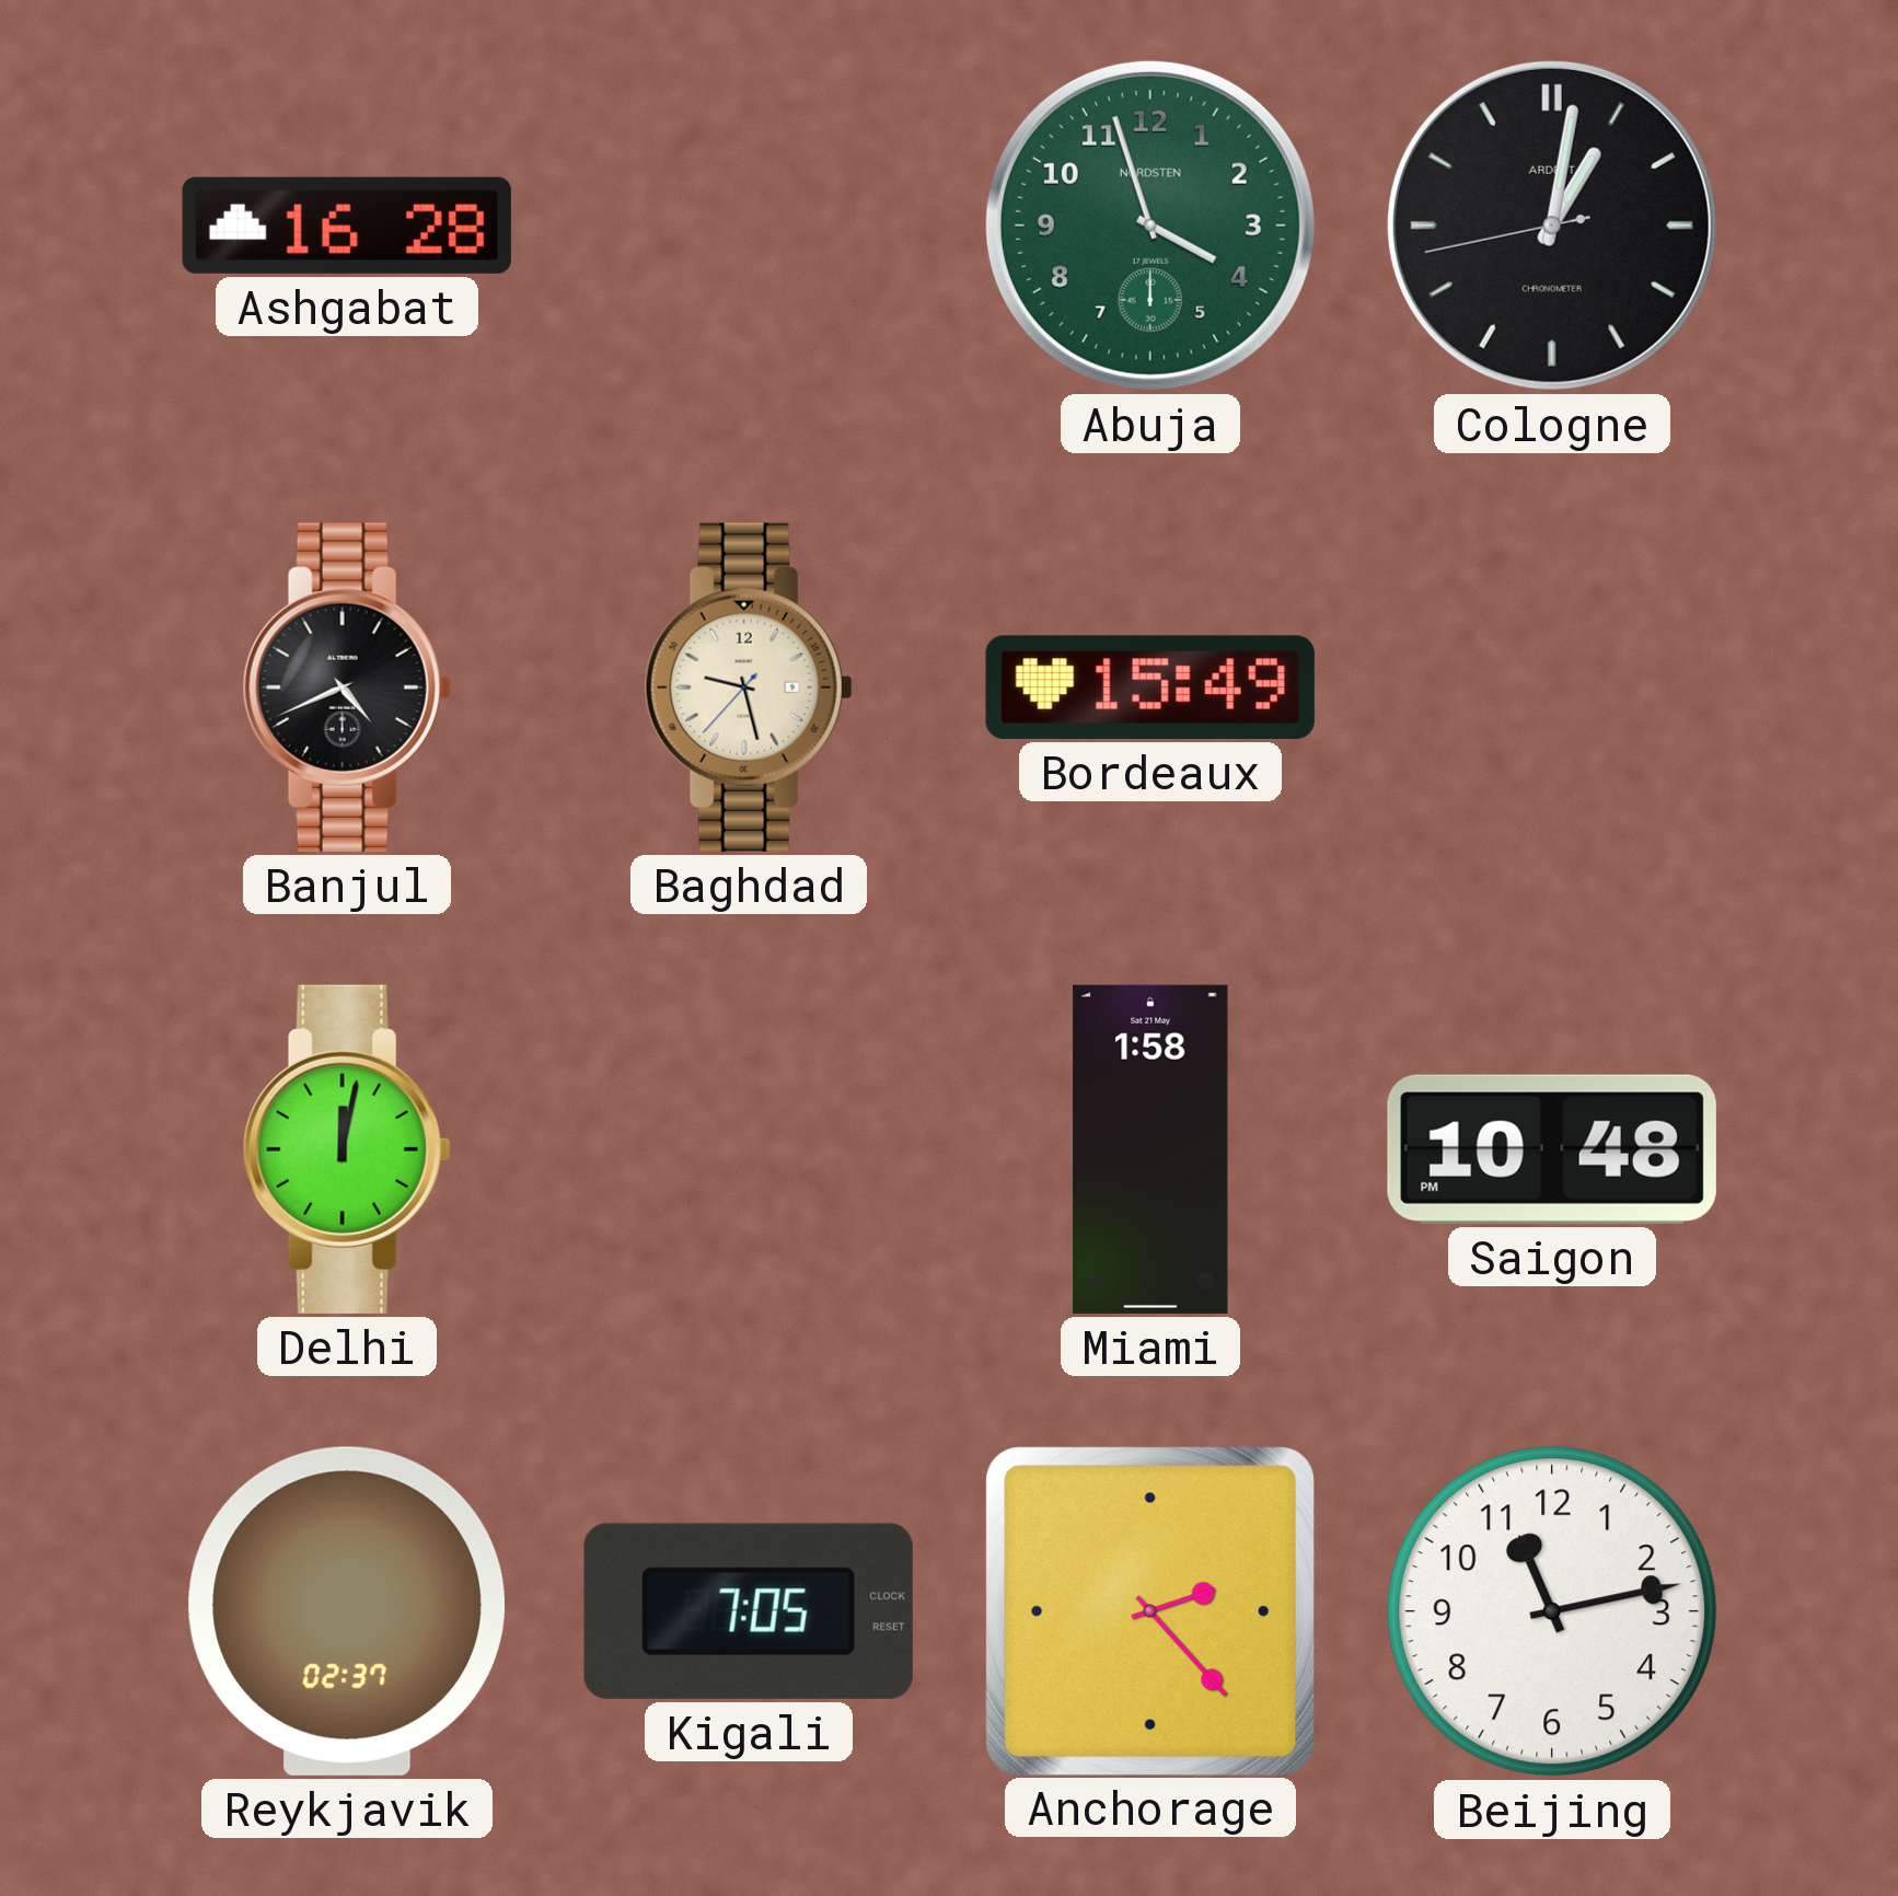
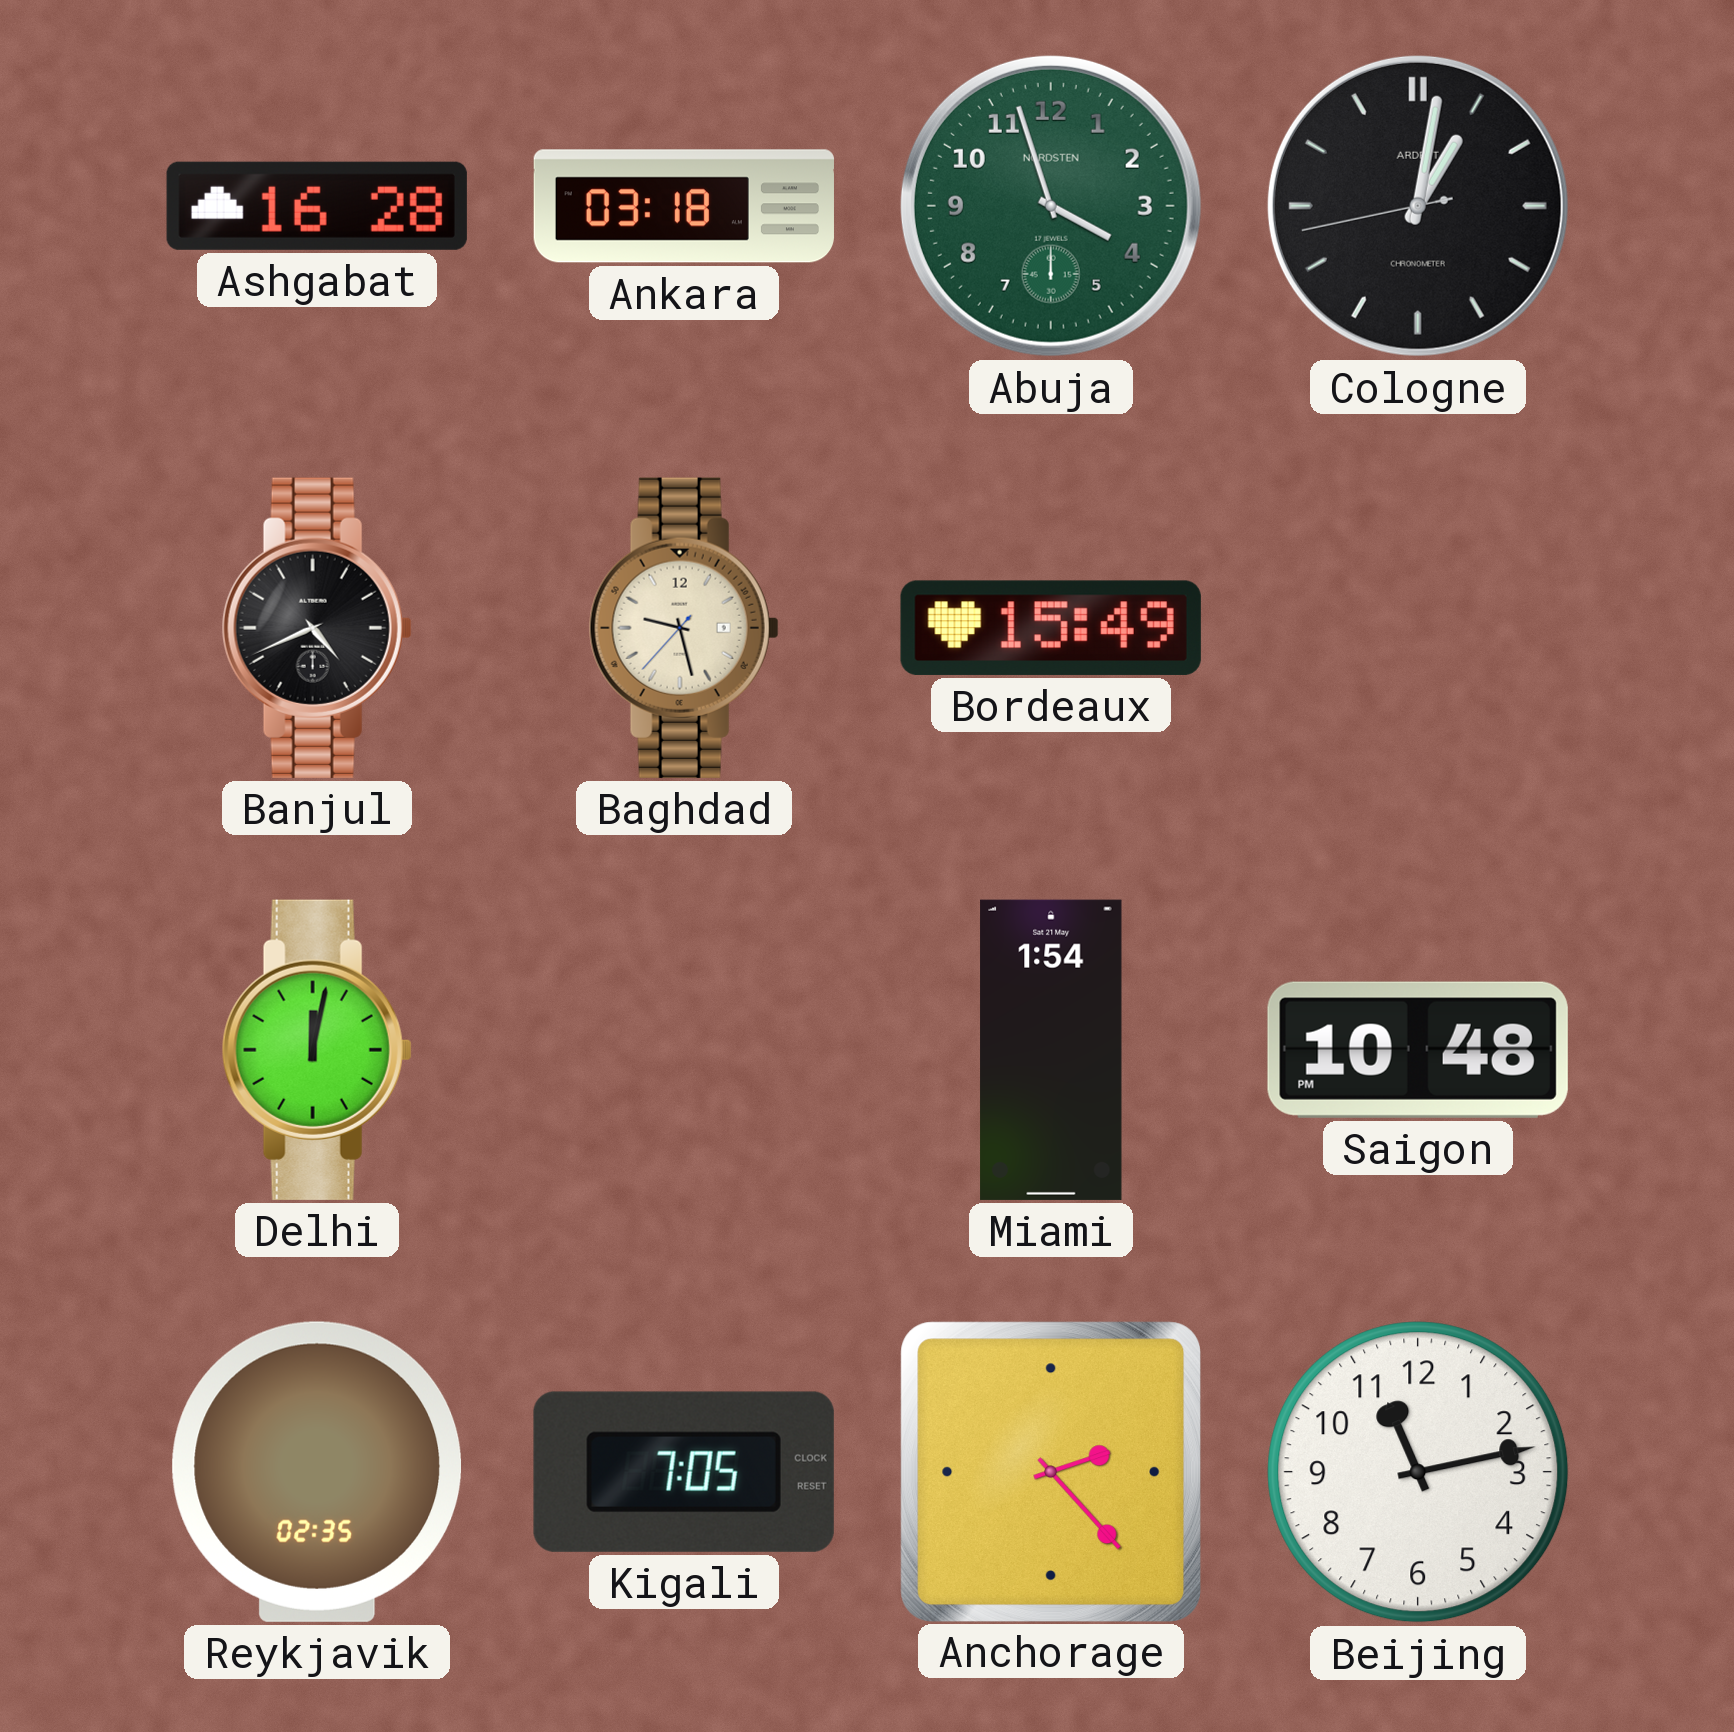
Ankara: none -> 03:18 (684, 206)
Miami: 1:58 -> 1:54 (1051, 1050)
Reykjavik: 02:37 -> 02:35 (316, 1472)
